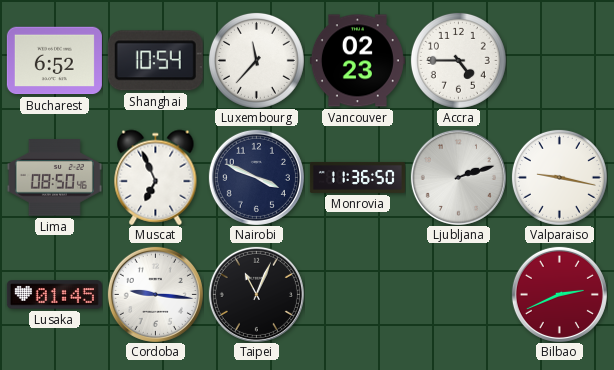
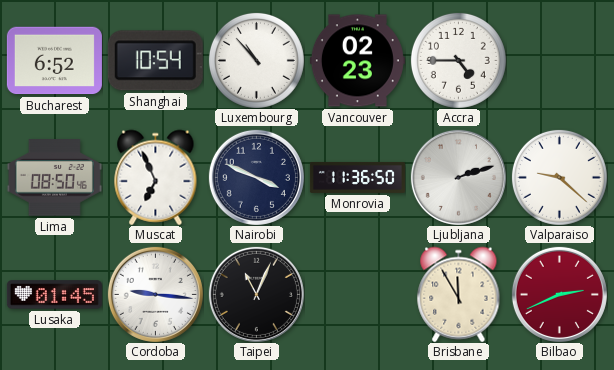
Luxembourg: 11:37 -> 10:53 (256, 60)
Valparaiso: 9:17 -> 9:22 (559, 177)
Brisbane: none -> 11:55 (459, 294)
